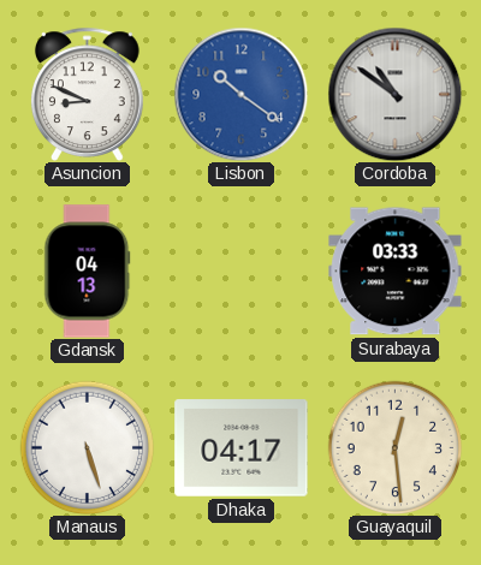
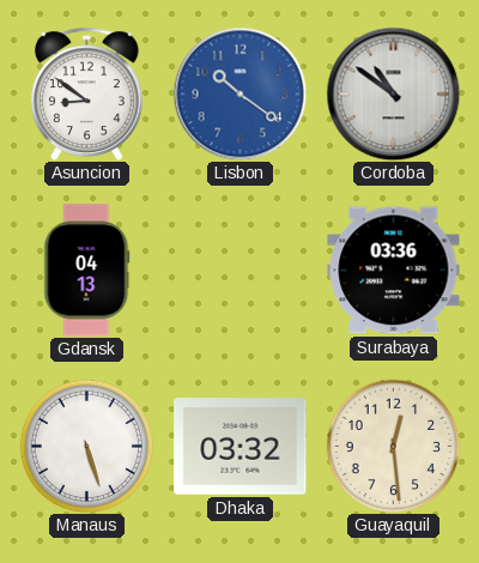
Asuncion: 8:49 -> 8:51 (86, 93)
Surabaya: 03:33 -> 03:36 (394, 271)
Dhaka: 04:17 -> 03:32 (241, 447)
